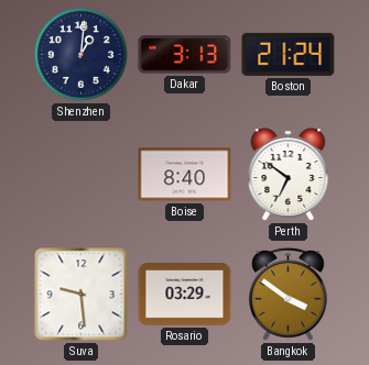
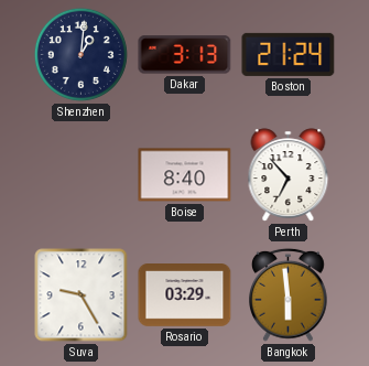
Perth: 6:51 -> 6:53 (289, 175)
Suva: 9:29 -> 9:25 (82, 295)
Bangkok: 3:51 -> 5:59 (289, 294)
